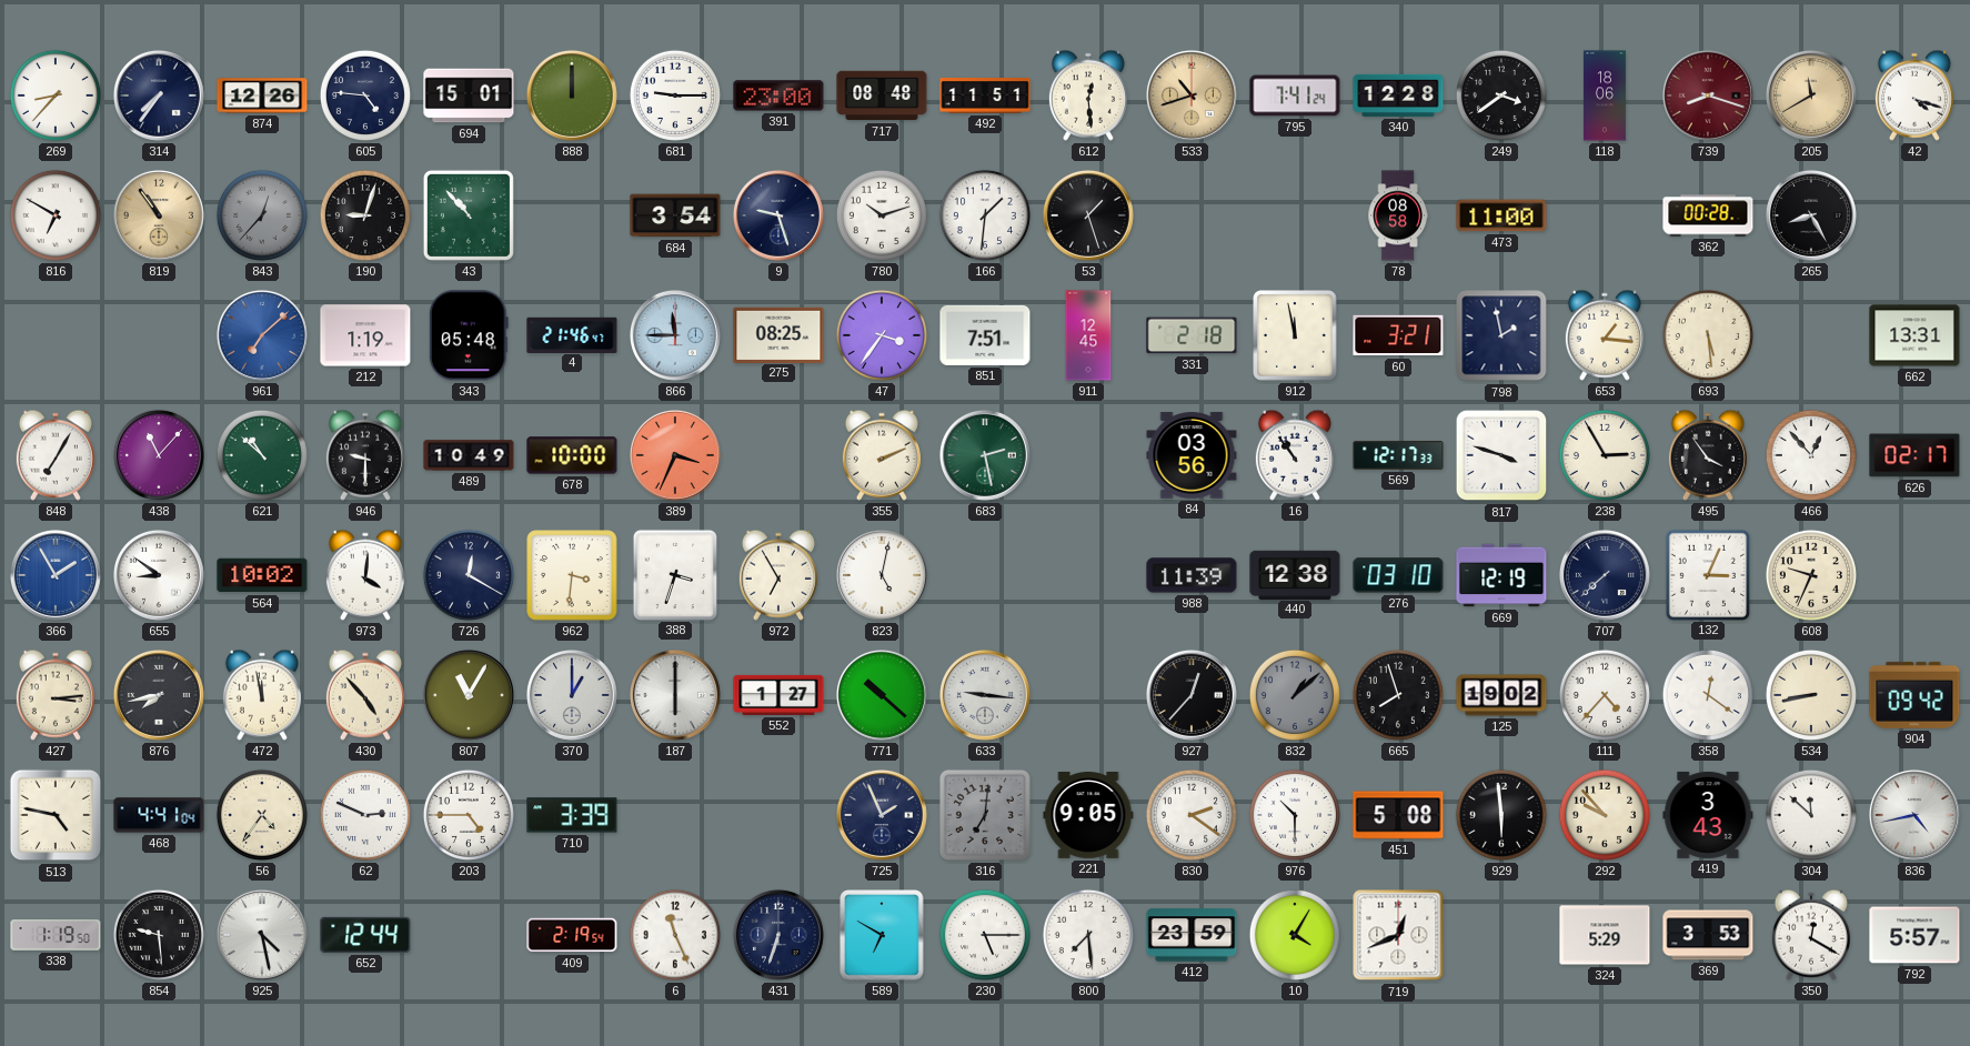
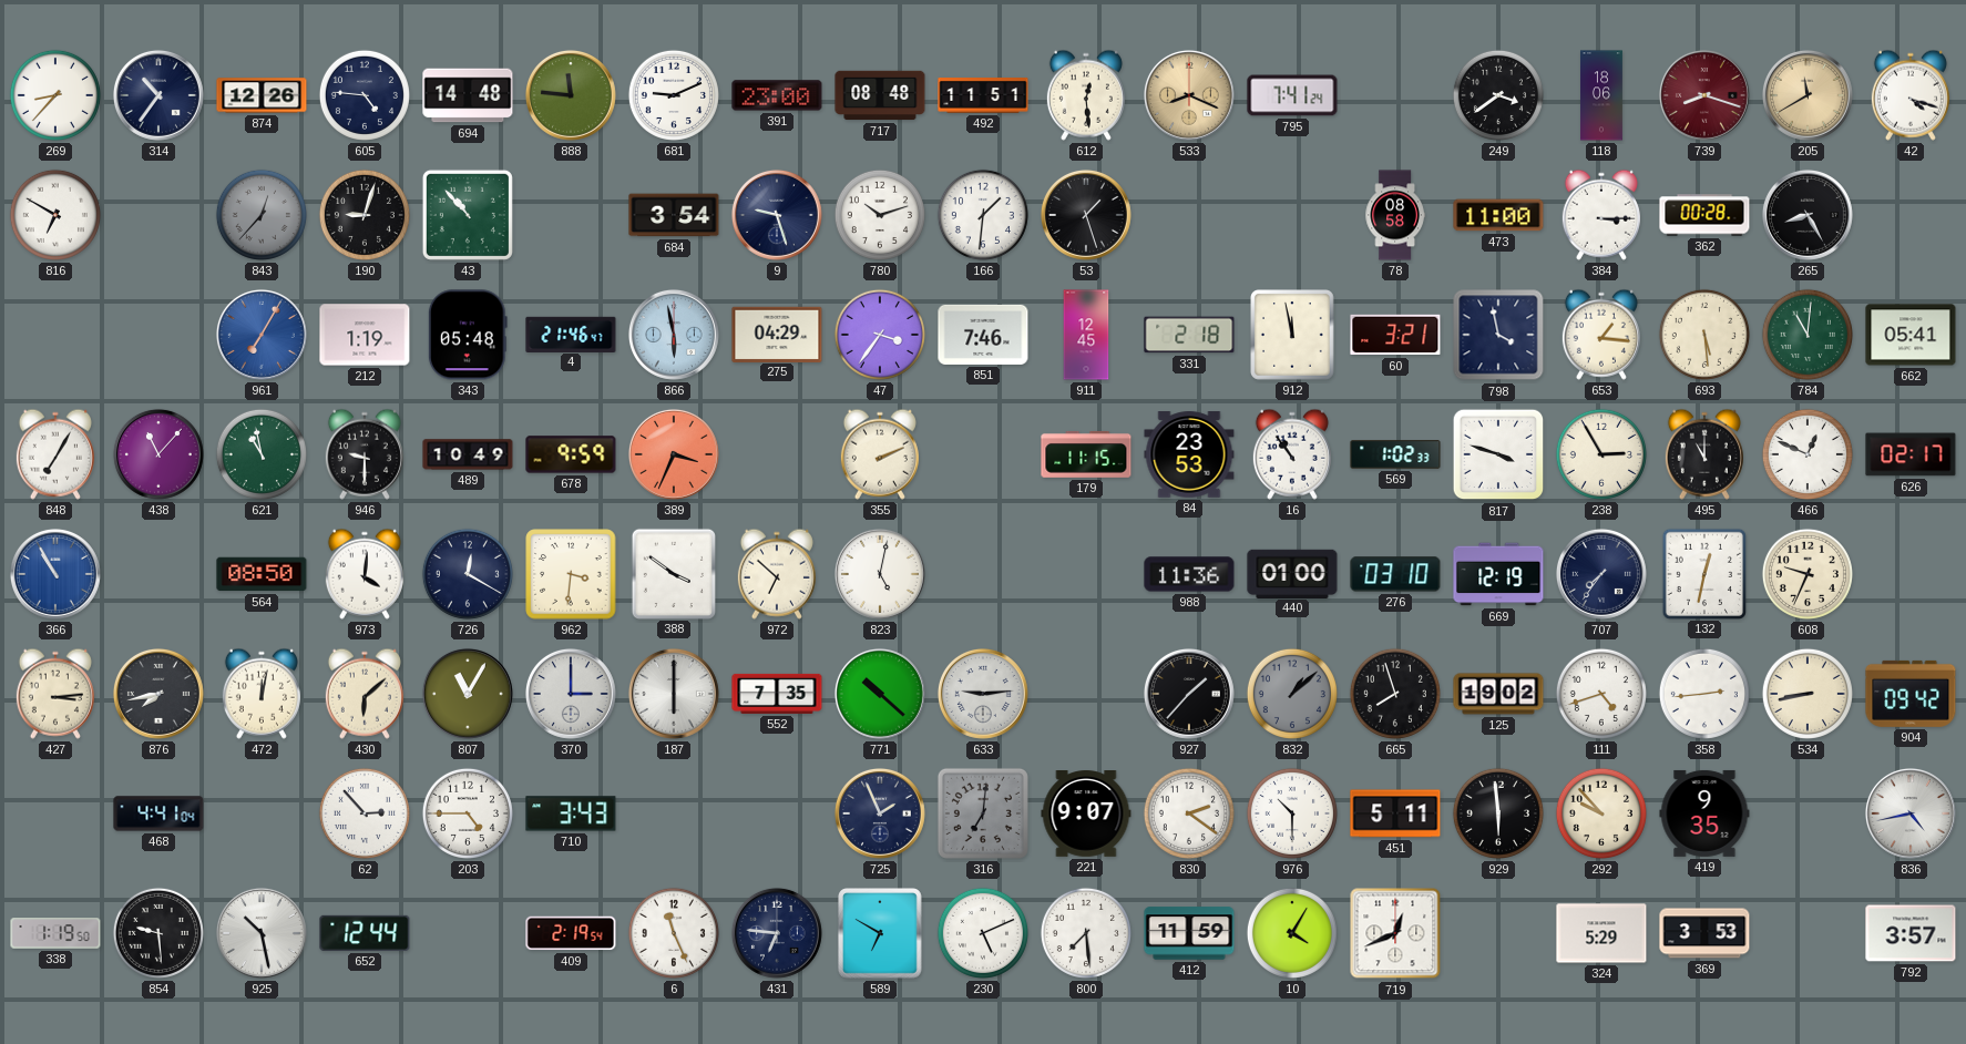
314: 7:36 -> 10:36 (158, 95)
694: 15:01 -> 14:48 (468, 95)
888: 12:00 -> 11:46 (571, 95)
681: 9:15 -> 9:11 (674, 95)
533: 10:42 -> 8:19 (1189, 95)
340: 12:28 -> none (1398, 95)
819: 10:54 -> none (159, 215)
384: none -> 3:15 (1601, 215)
961: 7:08 -> 7:05 (262, 335)
866: 11:45 -> 5:58 (674, 335)
275: 08:25 -> 04:29 (777, 334)
851: 7:51 -> 7:46 (983, 335)
798: 1:58 -> 3:58 (1498, 335)
784: none -> 11:01 (1808, 335)
662: 13:31 -> 05:41 (1911, 335)
621: 10:52 -> 10:58 (262, 454)
678: 10:00 -> 9:59 (571, 454)
683: 2:28 -> none (985, 455)
179: none -> 11:15 (1086, 456)
84: 03:56 -> 23:53 (1189, 454)
569: 12:17 -> 1:02 (1395, 454)
495: 3:54 -> 11:00 (1704, 454)
466: 12:53 -> 12:49 (1808, 454)
366: 1:55 -> 10:55 (55, 574)
655: 8:51 -> none (159, 575)
564: 10:02 -> 08:50 (262, 574)
388: 3:33 -> 3:51 (673, 573)
972: 6:55 -> 6:52 (777, 574)
988: 11:39 -> 11:36 (1189, 574)
440: 12:38 -> 01:00 (1292, 573)
707: 7:38 -> 7:36 (1601, 574)
132: 3:04 -> 12:32 (1703, 573)
472: 11:58 -> 12:02 (262, 694)
430: 4:53 -> 6:08 (365, 694)
370: 1:00 -> 3:00 (571, 694)
552: 1:27 -> 7:35 (777, 694)
633: 9:16 -> 9:14 (983, 694)
927: 12:37 -> 1:37 (1189, 694)
111: 4:37 -> 4:42 (1601, 694)
358: 12:21 -> 2:44 (1704, 694)
513: 4:47 -> none (56, 815)
56: 4:36 -> none (262, 815)
62: 2:49 -> 2:53 (365, 813)
710: 3:39 -> 3:43 (571, 813)
221: 9:05 -> 9:07 (1086, 815)
451: 5:08 -> 5:11 (1395, 813)
419: 3:43 -> 9:35 (1704, 813)
304: 11:52 -> none (1811, 815)
925: 4:28 -> 10:28 (262, 933)
431: 6:33 -> 6:46 (777, 933)
230: 5:15 -> 5:11 (983, 933)
412: 23:59 -> 11:59 (1189, 933)
350: 12:20 -> none (1811, 935)
792: 5:57 -> 3:57 (1911, 933)
